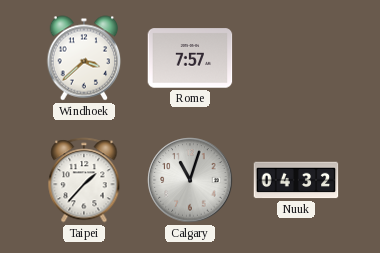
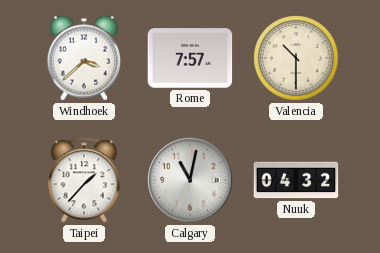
Valencia: none -> 10:30 (296, 58)
Calgary: 11:03 -> 11:02 (190, 180)
